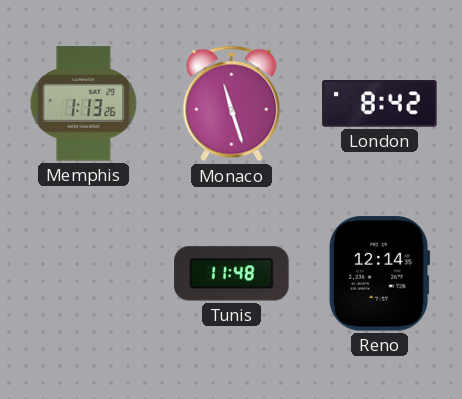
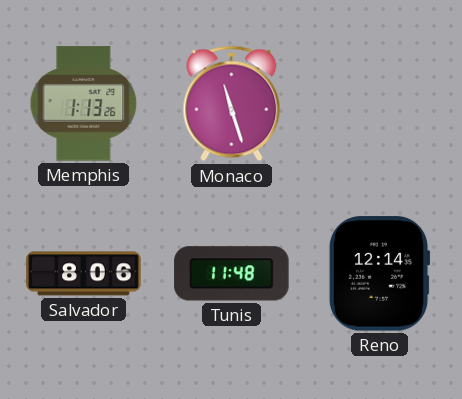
London: 8:42 -> none (380, 104)
Salvador: none -> 8:06 (84, 274)
